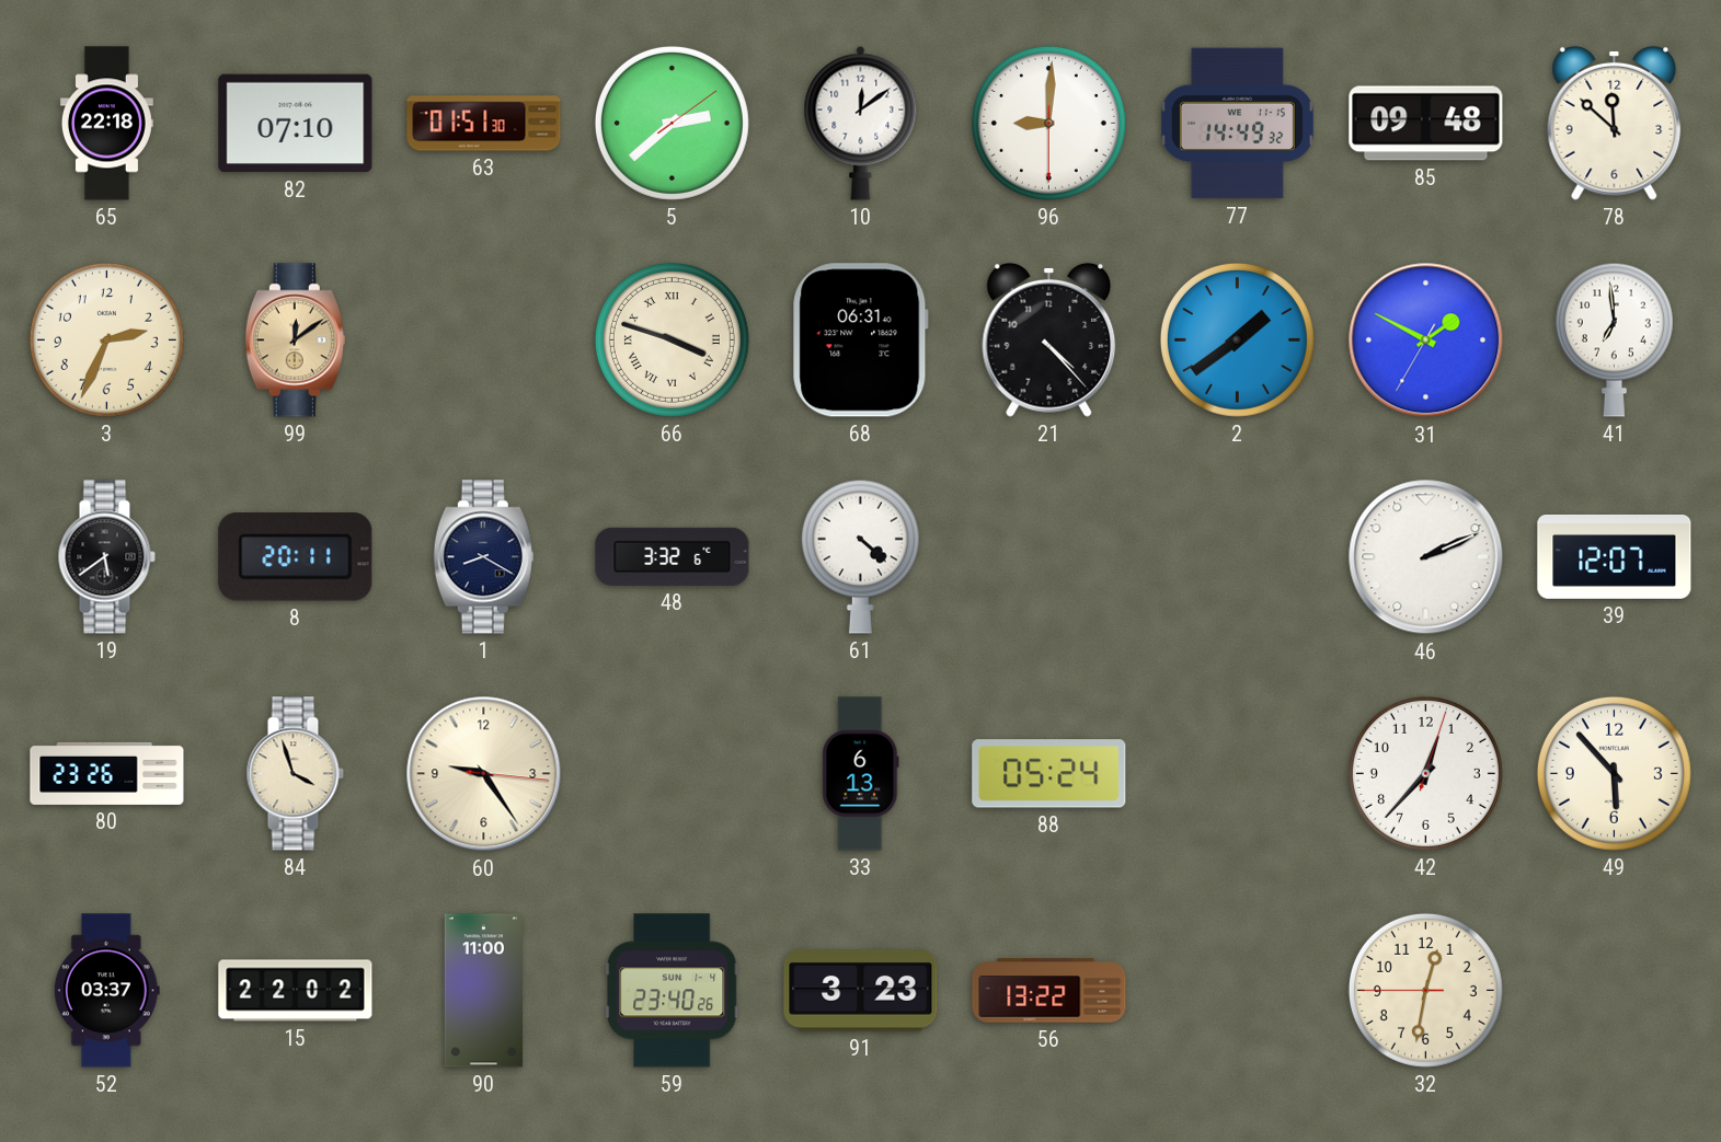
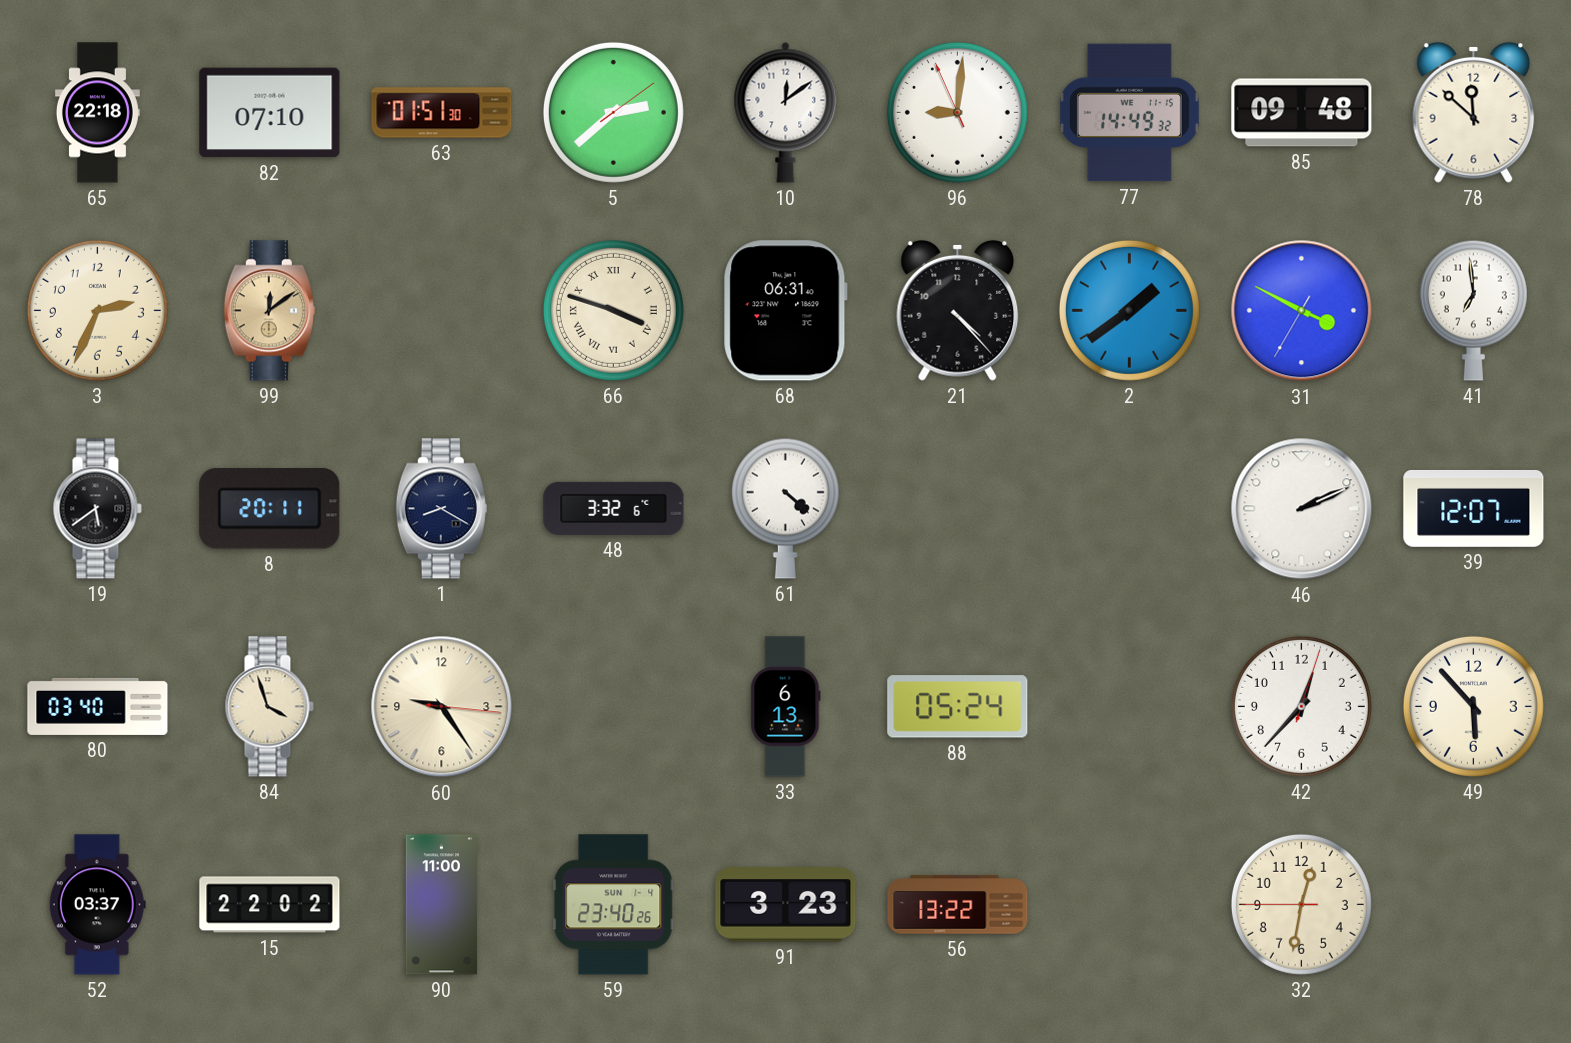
96: 9:00:30 -> 9:00:56 (957, 112)
31: 1:49 -> 3:49 (1302, 311)
80: 23:26 -> 03:40 (98, 706)
